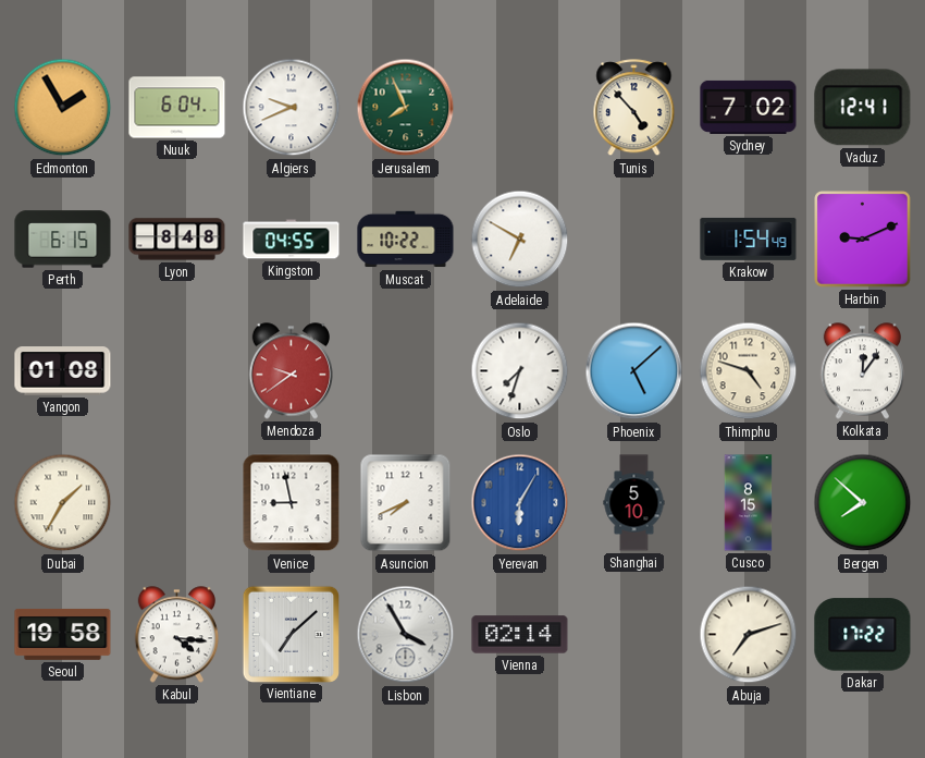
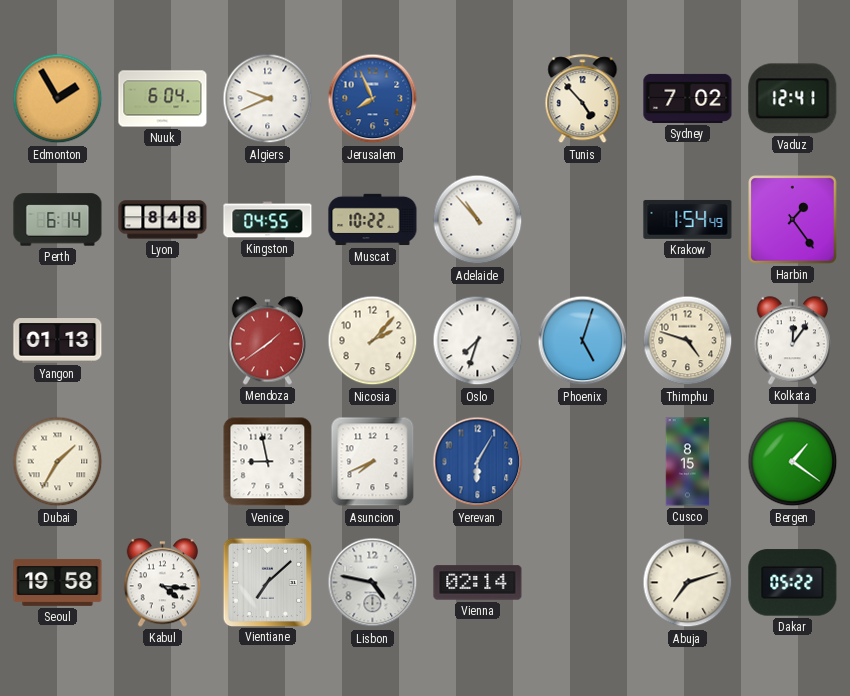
Jerusalem dial: green -> blue (373, 99)
Perth: 6:15 -> 6:14 (58, 220)
Adelaide: 6:50 -> 10:53 (478, 220)
Harbin: 9:11 -> 1:24 (793, 220)
Yangon: 01:08 -> 01:13 (58, 341)
Mendoza: 9:39 -> 1:39 (267, 341)
Nicosia: none -> 2:07 (373, 341)
Phoenix: 5:08 -> 5:03 (583, 341)
Shanghai: 5:10 -> none (634, 503)
Bergen: 7:52 -> 1:21 (793, 462)
Lisbon: 3:55 -> 4:47 (373, 583)
Dakar: 17:22 -> 05:22 (793, 583)
